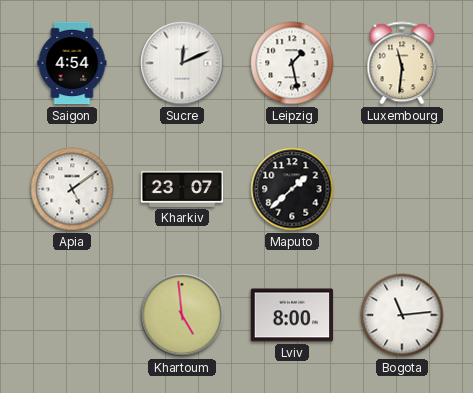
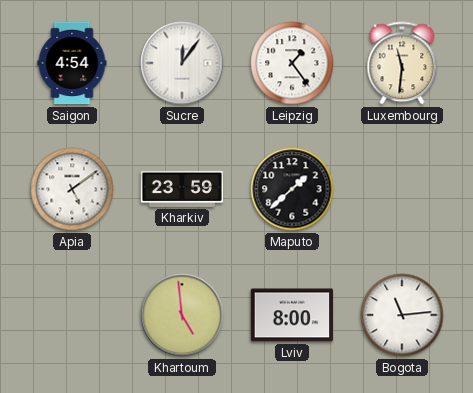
Sucre: 12:11 -> 12:06 (182, 63)
Leipzig: 1:28 -> 1:24 (292, 63)
Kharkiv: 23:07 -> 23:59 (182, 189)
